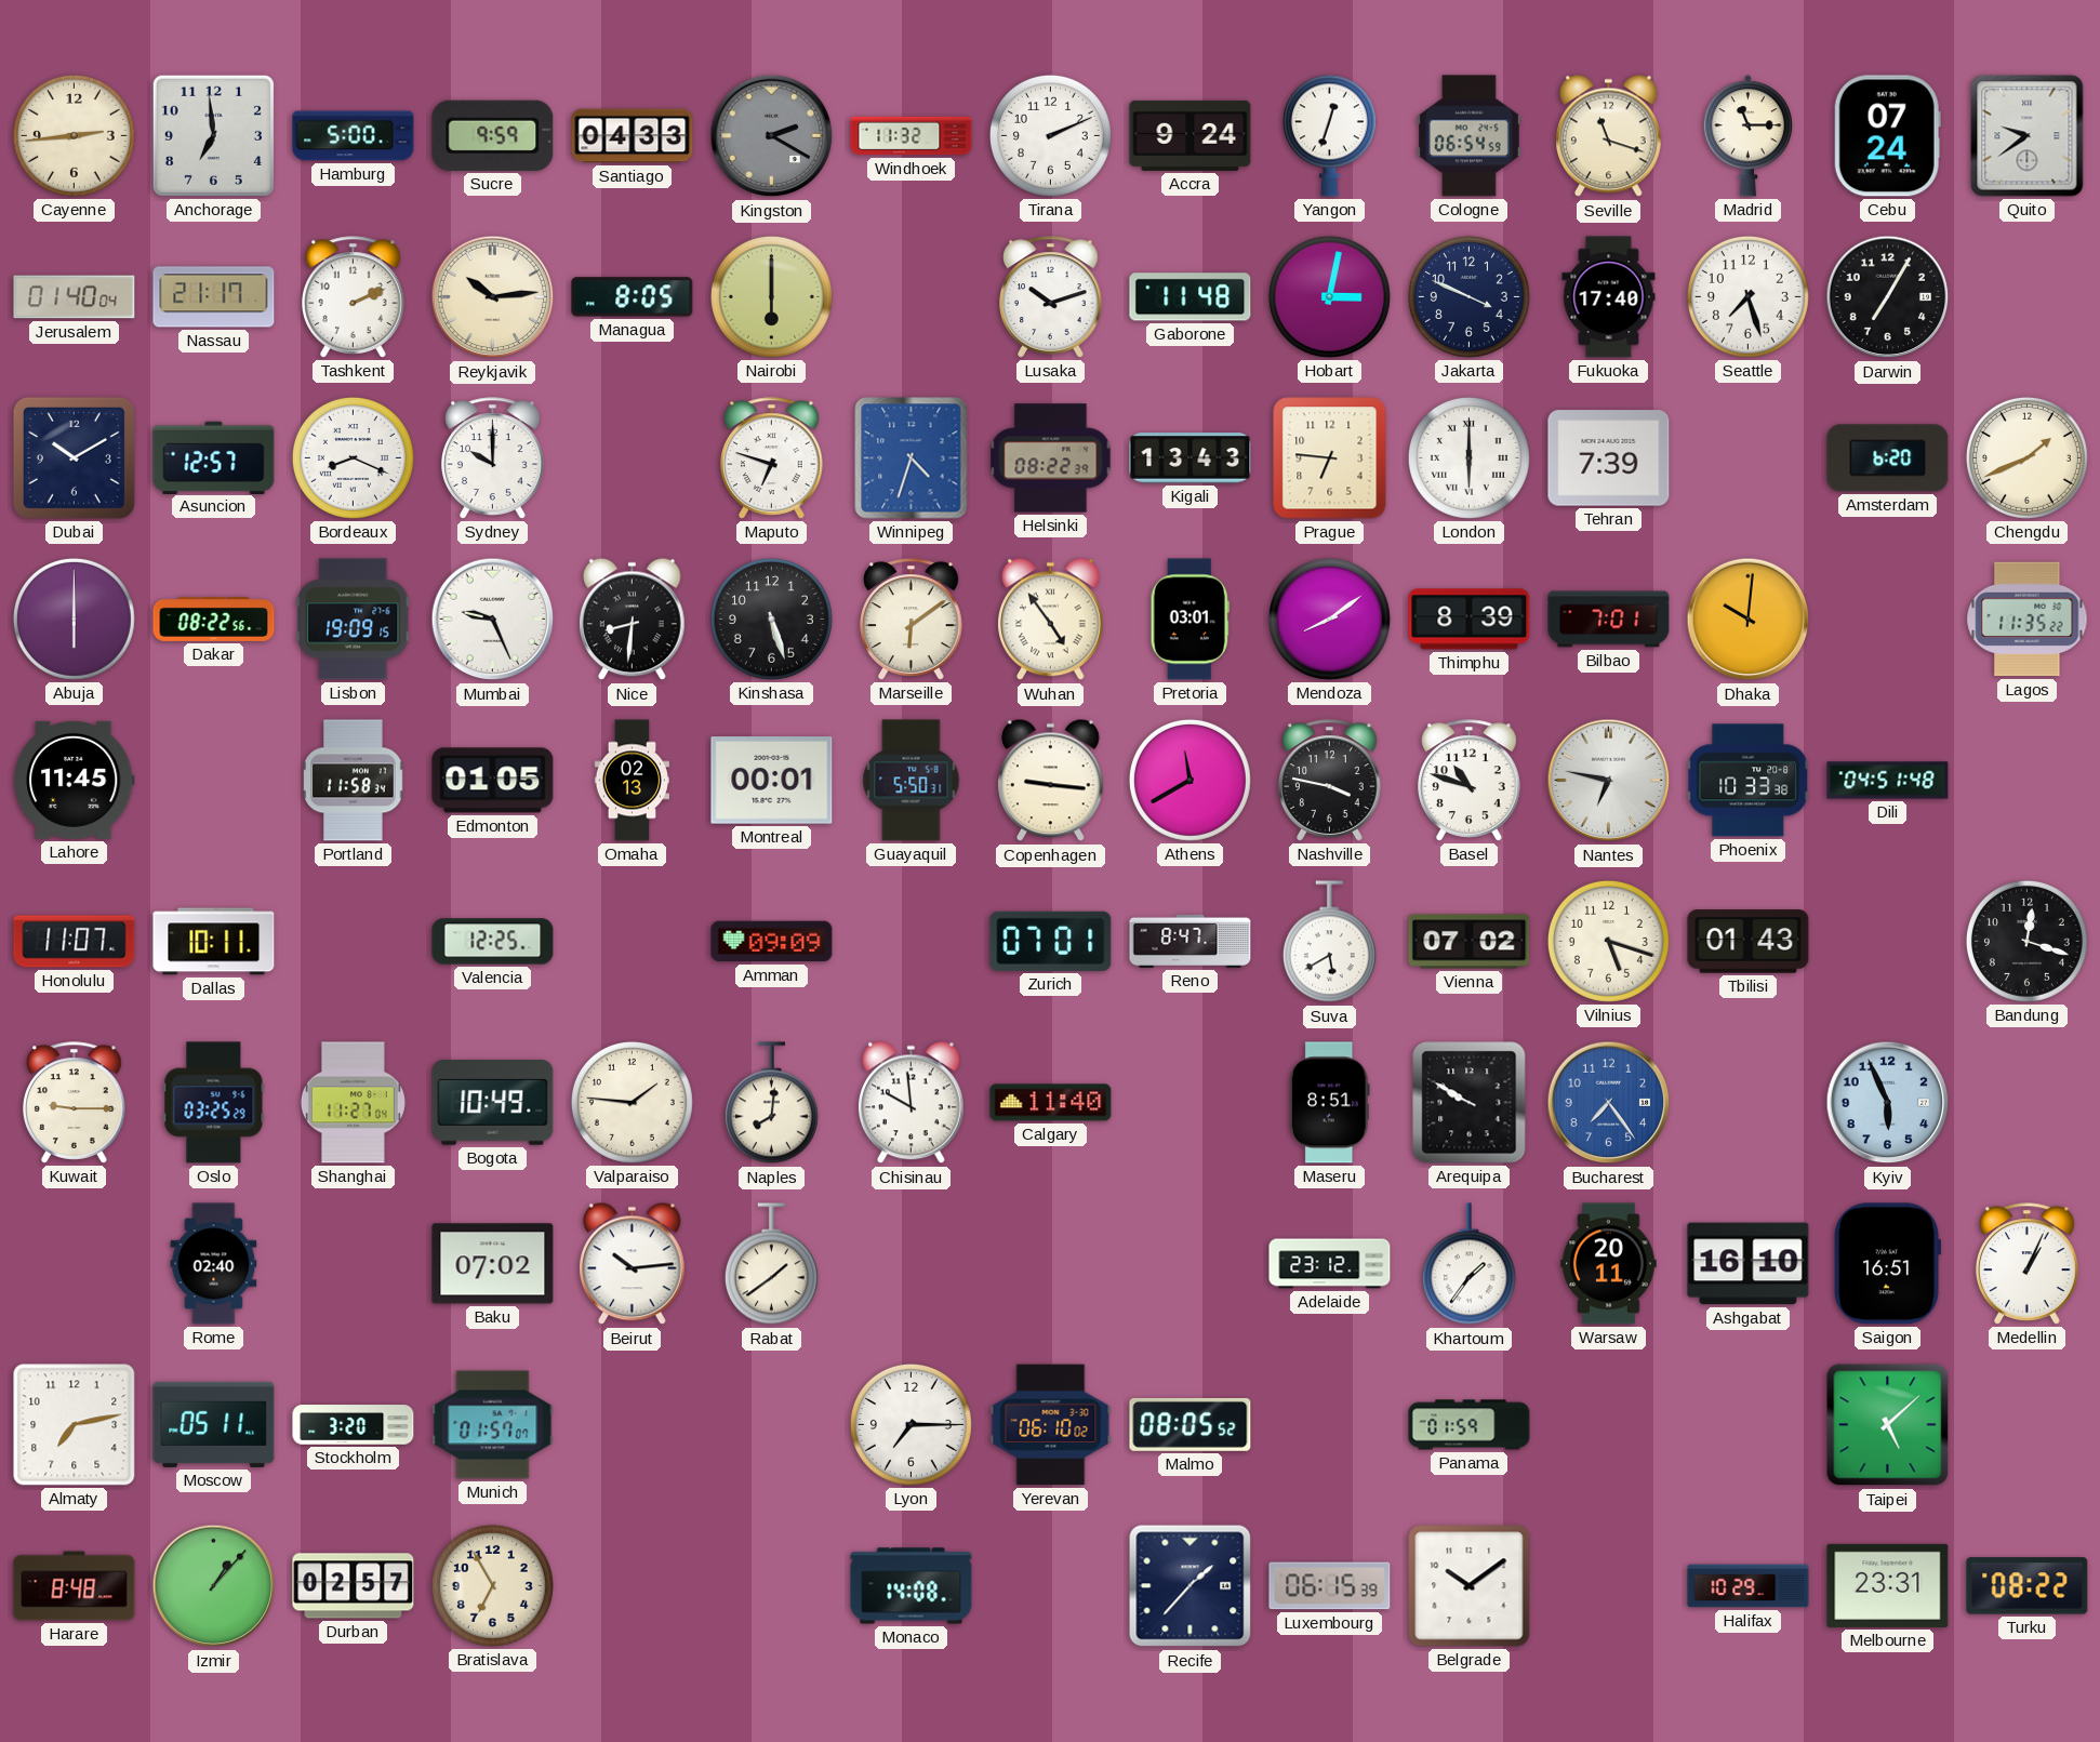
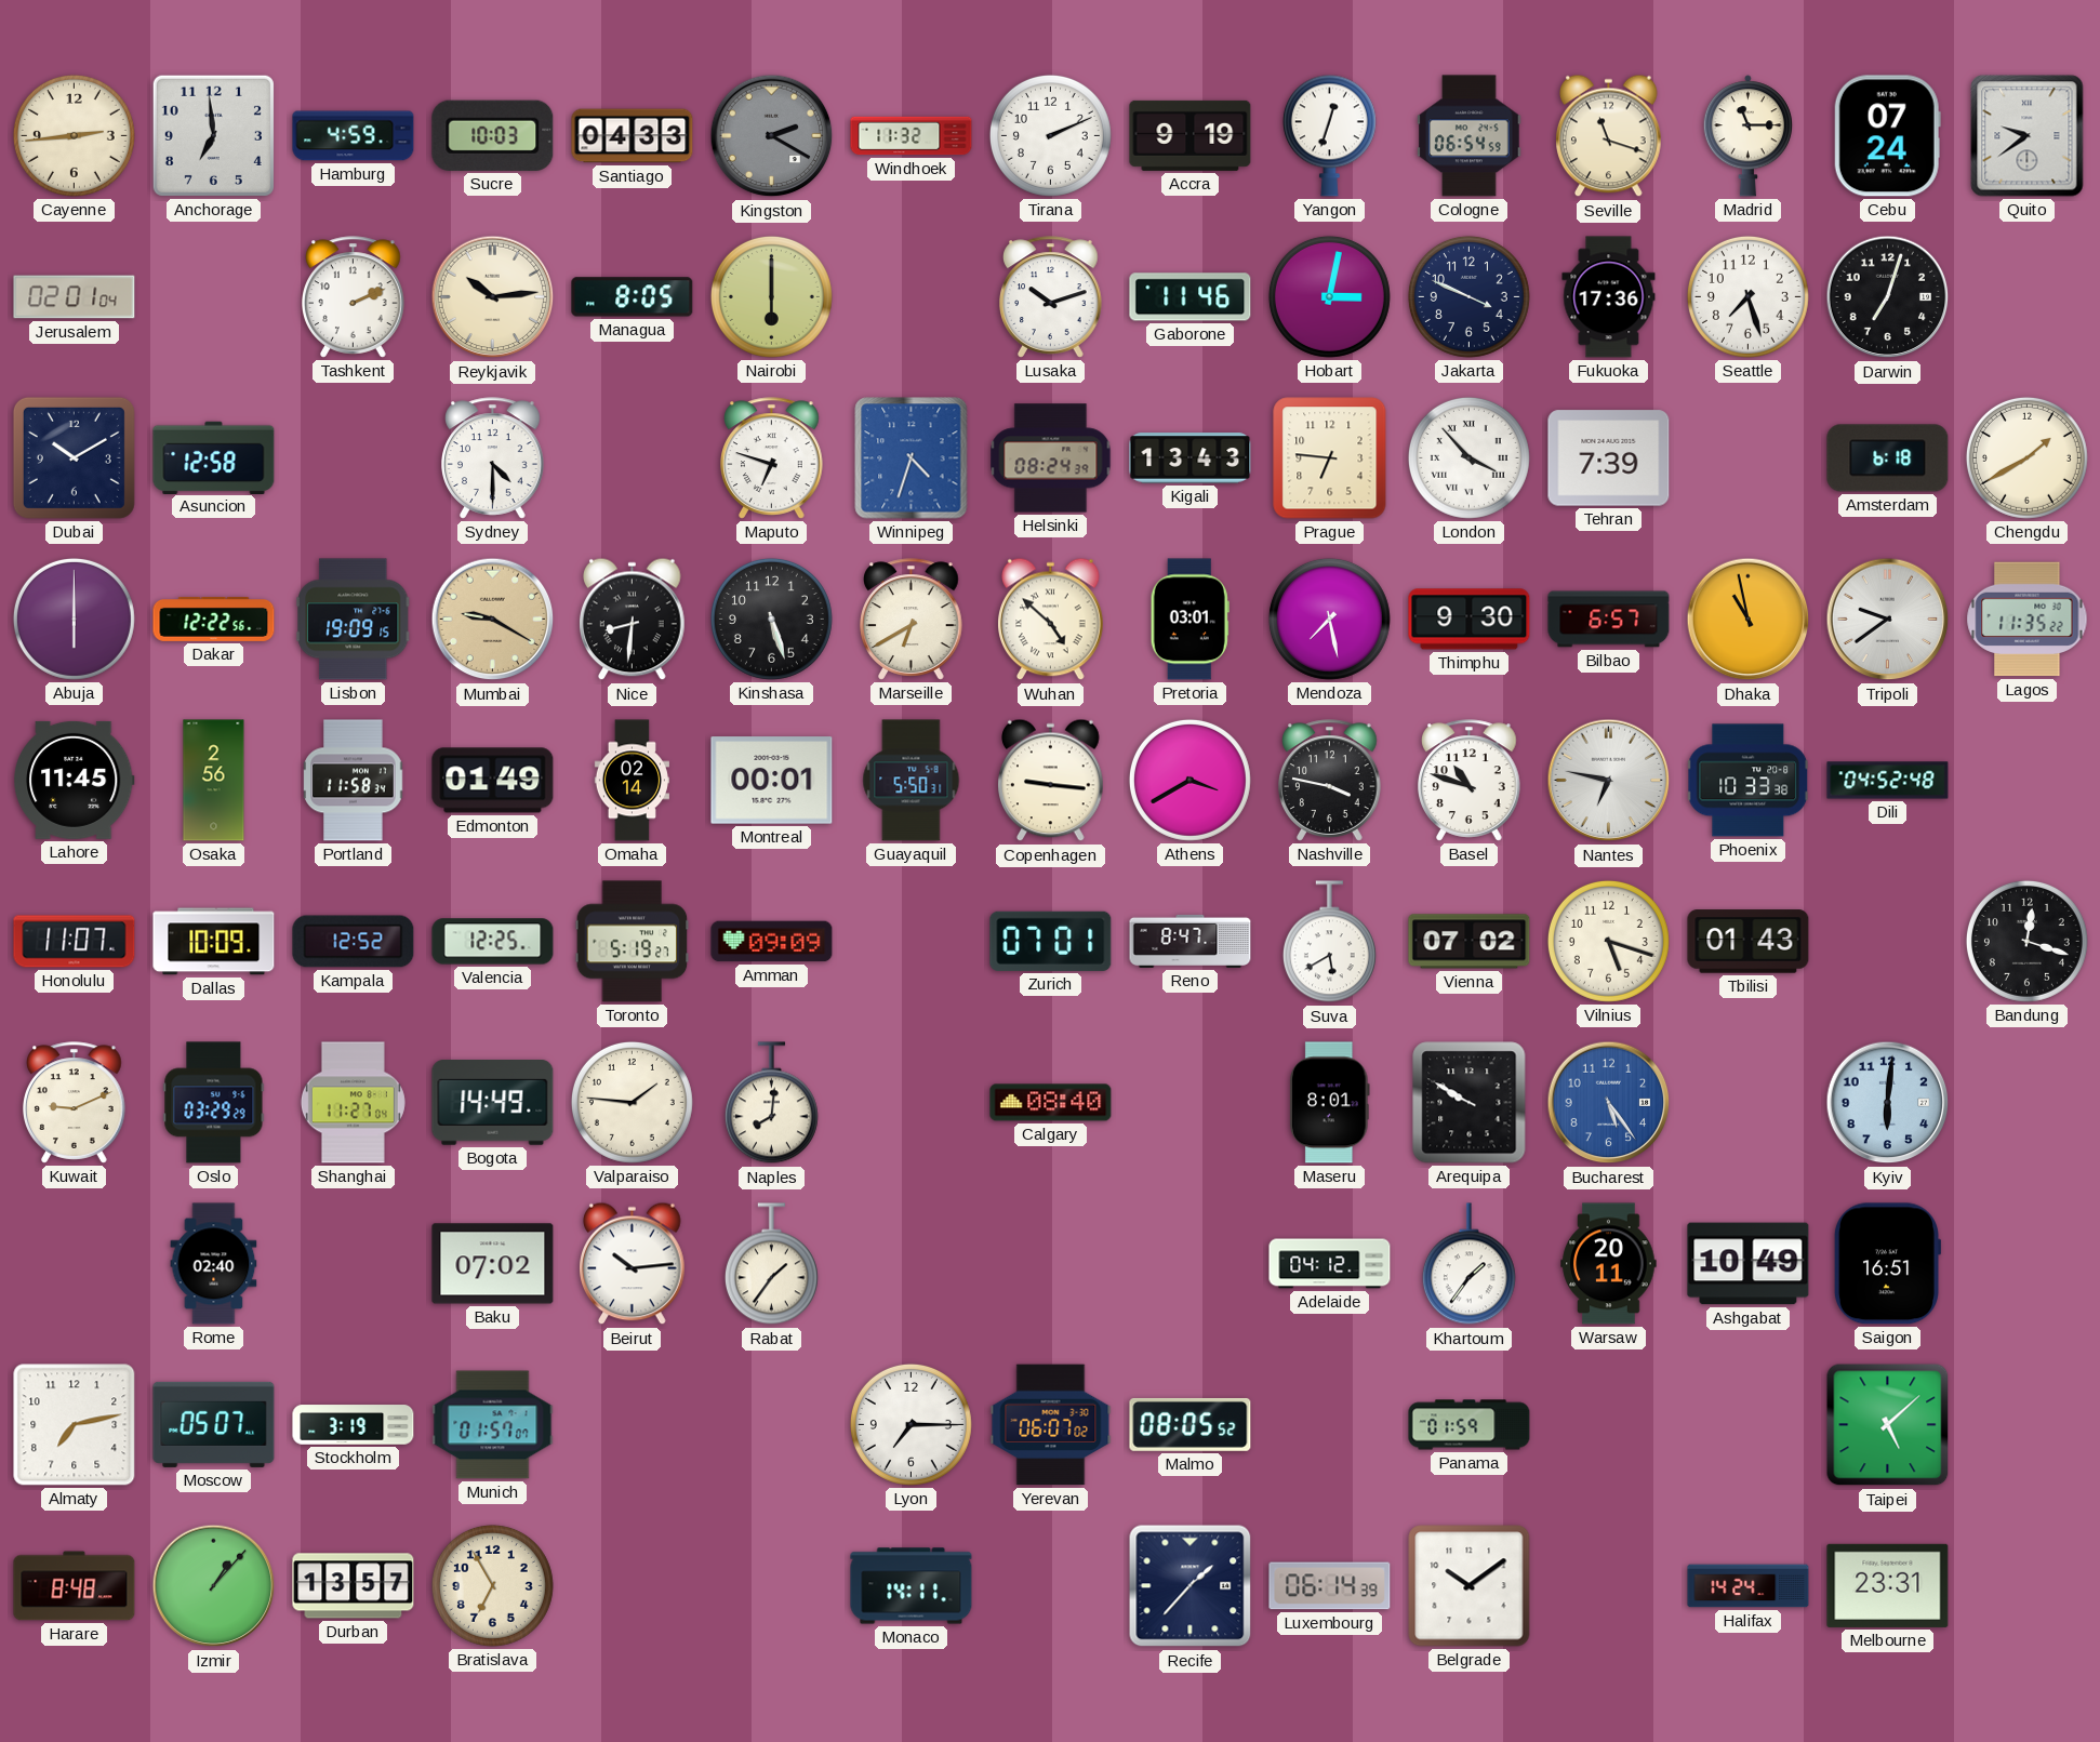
Hamburg: 5:00 -> 4:59 (354, 136)
Sucre: 9:59 -> 10:03 (493, 135)
Accra: 9:24 -> 9:19 (1191, 135)
Jerusalem: 01:40 -> 02:01 (75, 297)
Nassau: 21:17 -> none (214, 297)
Gaborone: 11:48 -> 11:46 (1191, 297)
Fukuoka: 17:40 -> 17:36 (1609, 297)
Darwin: 7:05 -> 7:03 (1888, 297)
Asuncion: 12:57 -> 12:58 (214, 457)
Bordeaux: 8:19 -> none (353, 457)
Sydney: 10:00 -> 4:30 (493, 458)
Helsinki: 08:22 -> 08:24 (1051, 458)
London: 6:00 -> 3:53 (1468, 457)
Amsterdam: 6:20 -> 6:18 (1888, 458)
Chengdu: 1:41 -> 1:40 (2026, 457)
Dakar: 08:22 -> 12:22 (214, 619)
Mumbai: 9:26 -> 9:20 (493, 620)
Mumbai dial: white -> champagne (493, 620)
Marseille: 6:09 -> 6:40 (912, 620)
Wuhan: 4:54 -> 4:52 (1051, 620)
Mendoza: 8:09 -> 7:28 (1329, 619)
Thimphu: 8:39 -> 9:30 (1470, 620)
Bilbao: 7:01 -> 6:57 (1609, 620)
Dhaka: 10:01 -> 10:58 (1749, 620)
Tripoli: none -> 9:39 (1888, 620)
Osaka: none -> 2:56 (214, 781)
Edmonton: 01:05 -> 01:49 (493, 781)
Omaha: 02:13 -> 02:14 (632, 781)
Athens: 11:40 -> 3:40 (1189, 780)
Dili: 04:51 -> 04:52 (1888, 781)
Dallas: 10:11 -> 10:09 (214, 942)
Kampala: none -> 12:52 (354, 942)
Toronto: none -> 5:19 (633, 942)
Kuwait: 9:15 -> 9:11 (75, 1103)
Oslo: 03:25 -> 03:29 (214, 1103)
Bogota: 10:49 -> 14:49 (493, 1103)
Chisinau: 9:59 -> none (912, 1103)
Calgary: 11:40 -> 08:40 (1051, 1103)
Maseru: 8:51 -> 8:01 (1330, 1103)
Bucharest: 7:24 -> 5:24 (1609, 1103)
Kyiv: 5:56 -> 6:01 (1888, 1103)
Rabat: 1:39 -> 1:36 (771, 1264)
Adelaide: 23:12 -> 04:12 (1330, 1264)
Ashgabat: 16:10 -> 10:49 (1749, 1264)
Medellin: 1:04 -> none (2028, 1264)
Moscow: 05:11 -> 05:07 (214, 1424)
Stockholm: 3:20 -> 3:19 (354, 1425)
Yerevan: 06:10 -> 06:07 (1051, 1425)
Durban: 02:57 -> 13:57 (354, 1586)
Monaco: 14:08 -> 14:11 (912, 1586)
Luxembourg: 06:15 -> 06:14 (1330, 1586)
Halifax: 10:29 -> 14:24 (1749, 1586)
Turku: 08:22 -> none (2028, 1586)
